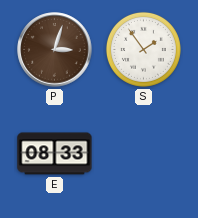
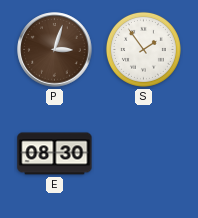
E: 08:33 -> 08:30 (55, 154)
